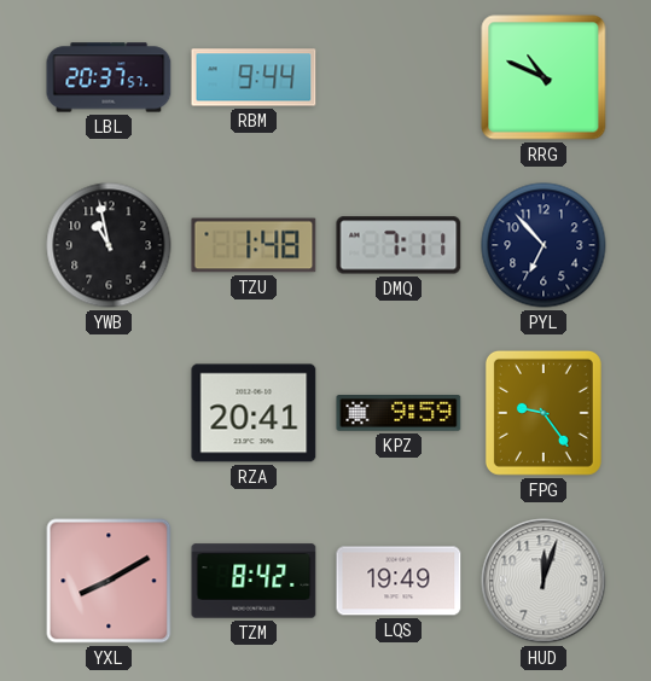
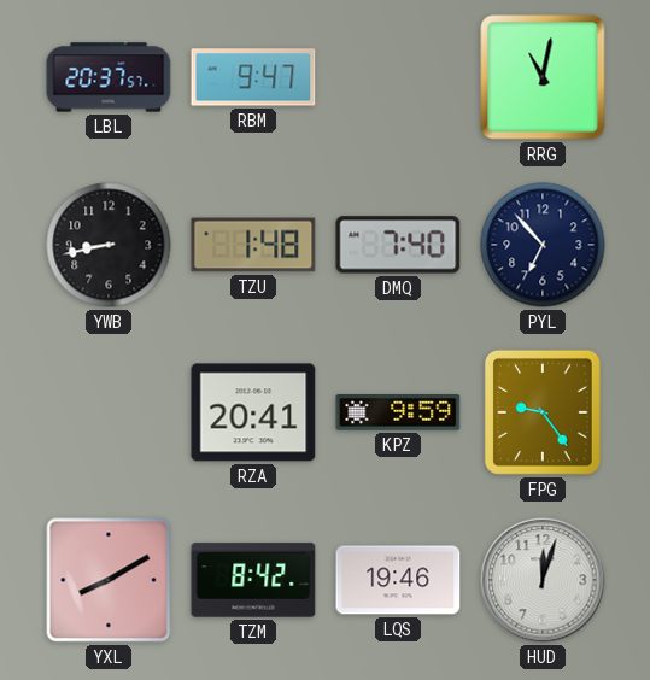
RBM: 9:44 -> 9:47 (253, 77)
RRG: 10:49 -> 11:02 (543, 77)
YWB: 10:58 -> 8:43 (109, 245)
DMQ: 7:11 -> 7:40 (398, 245)
LQS: 19:49 -> 19:46 (398, 580)
